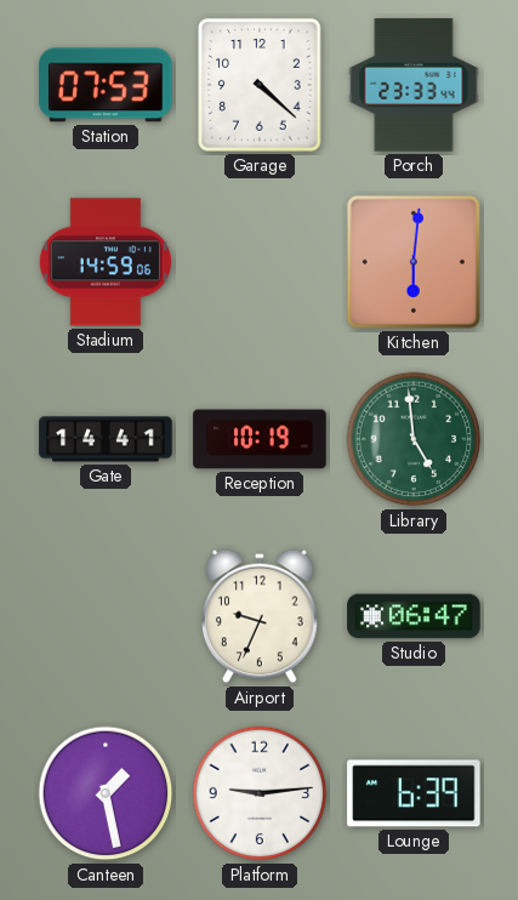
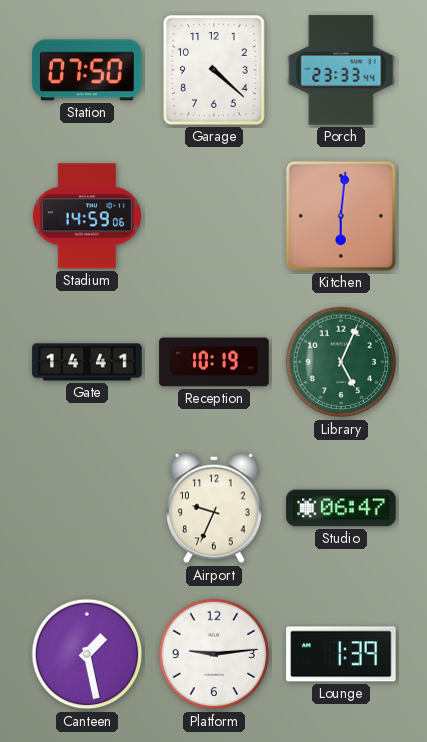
Station: 07:53 -> 07:50 (87, 70)
Library: 4:59 -> 5:04 (341, 362)
Lounge: 6:39 -> 1:39 (341, 654)
